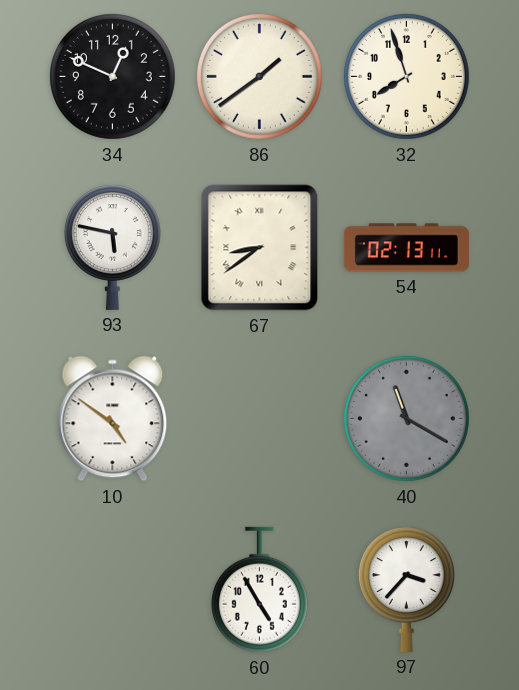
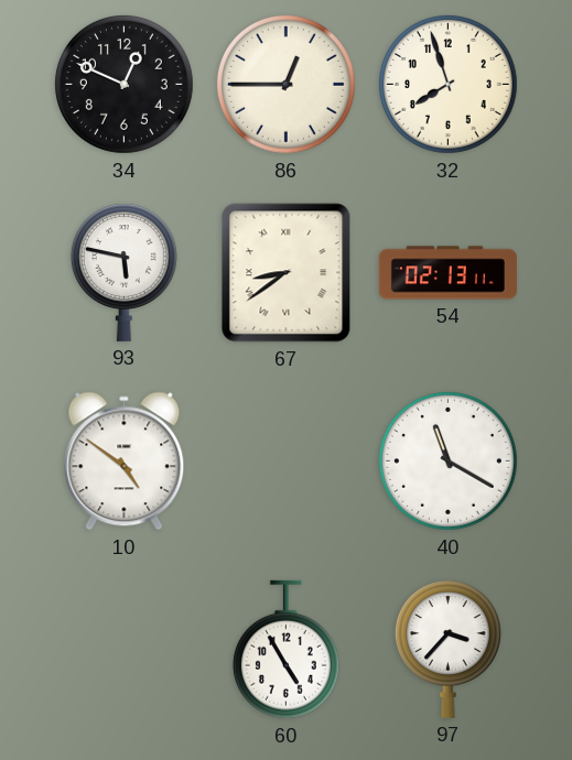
86: 1:39 -> 12:45 (285, 84)
40 dial: grey -> white (447, 460)
